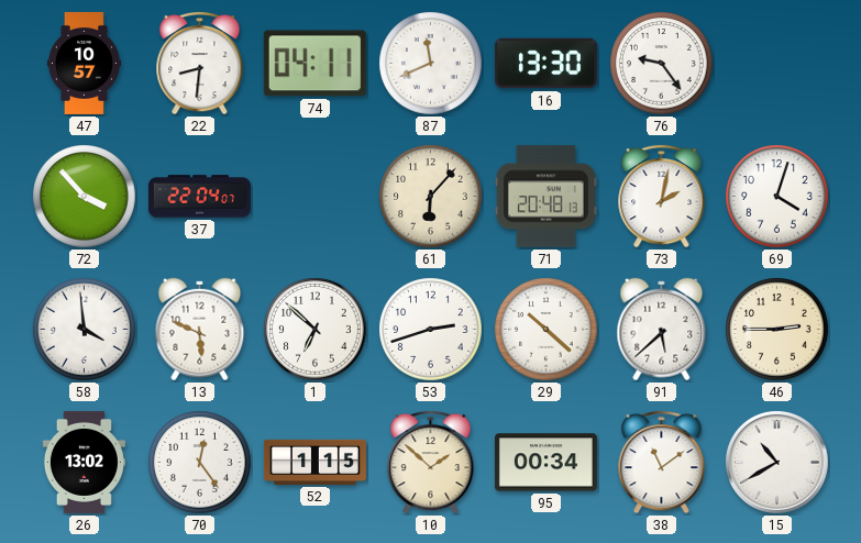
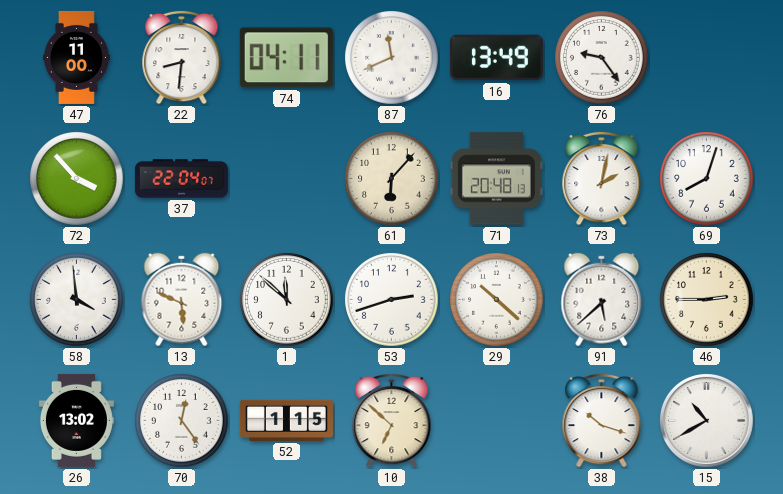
47: 10:57 -> 11:00 (76, 57)
16: 13:30 -> 13:49 (496, 58)
69: 4:03 -> 8:03 (707, 179)
1: 6:52 -> 11:52 (287, 300)
10: 1:52 -> 6:52 (392, 420)
95: 00:34 -> none (545, 463)
38: 11:09 -> 10:18 (602, 420)
